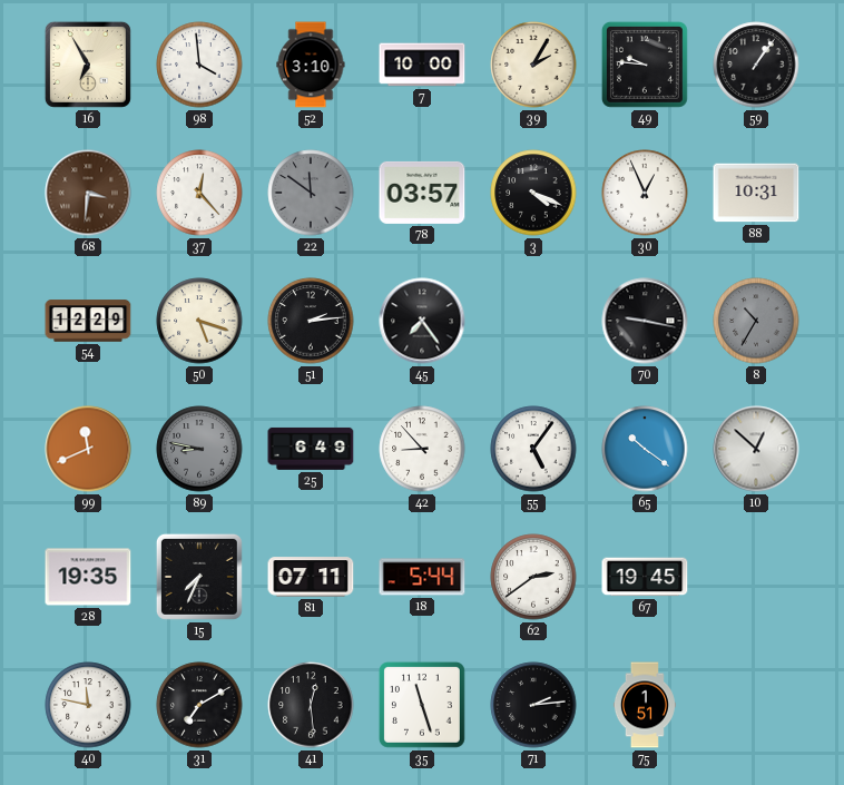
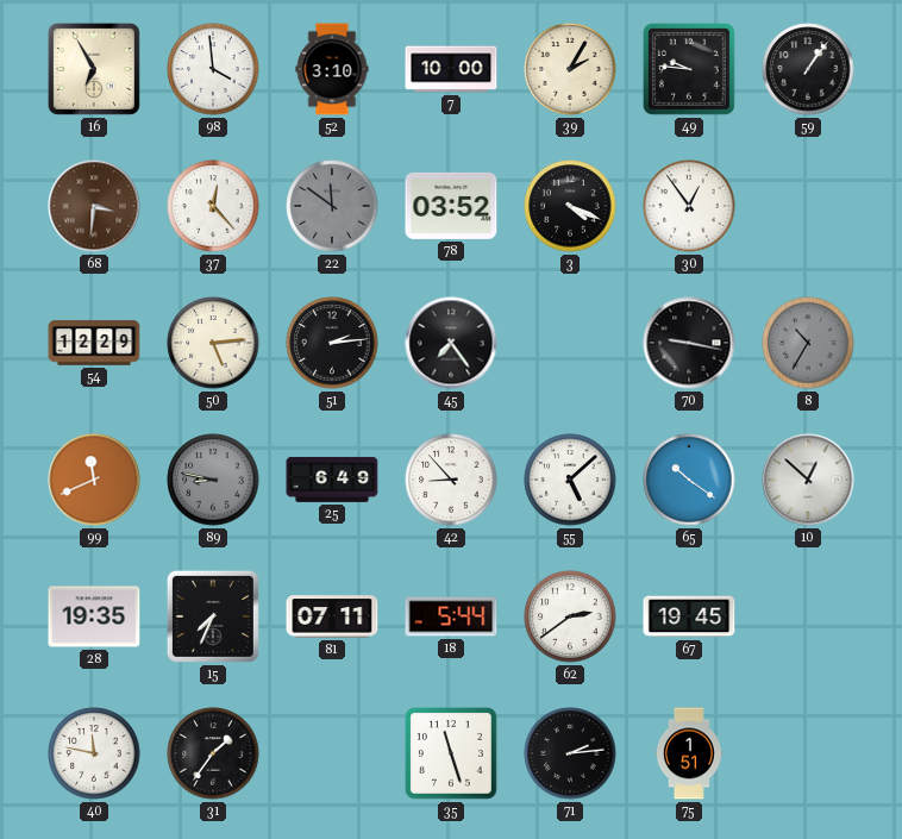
78: 03:57 -> 03:52 (451, 206)
30: 12:56 -> 12:54 (689, 206)
88: 10:31 -> none (756, 193)
50: 5:18 -> 5:14 (213, 343)
55: 5:06 -> 5:08 (570, 480)
31: 7:10 -> 1:36 (213, 753)
41: 12:29 -> none (311, 705)
